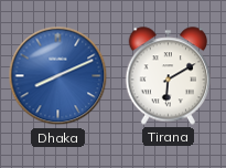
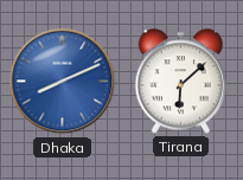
Tirana: 6:10 -> 6:08 (181, 82)
